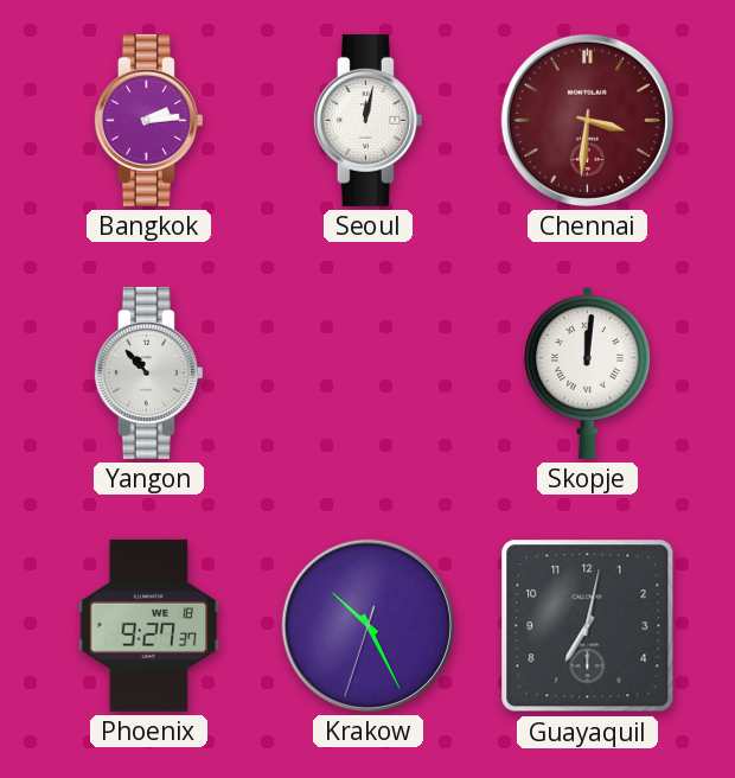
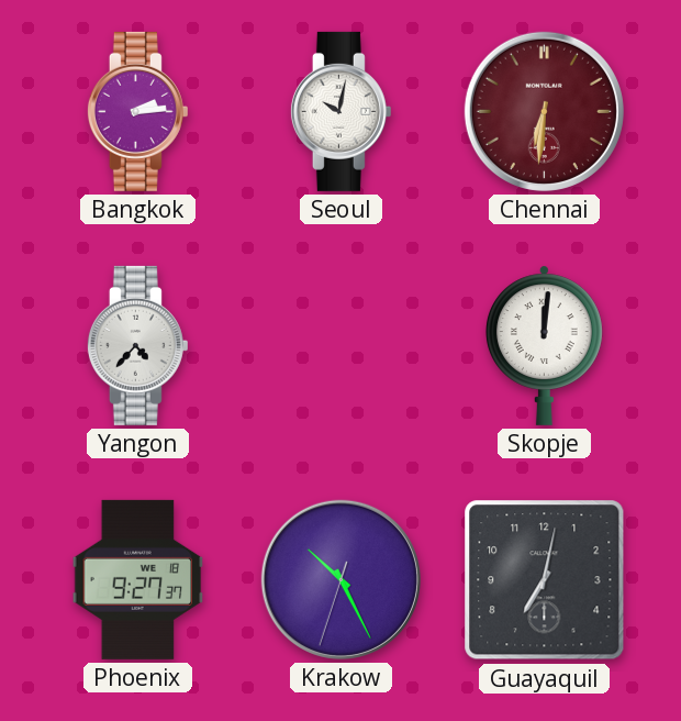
Seoul: 12:02 -> 10:02 (340, 111)
Chennai: 3:31 -> 6:31 (544, 111)
Yangon: 10:53 -> 4:37 (137, 345)
